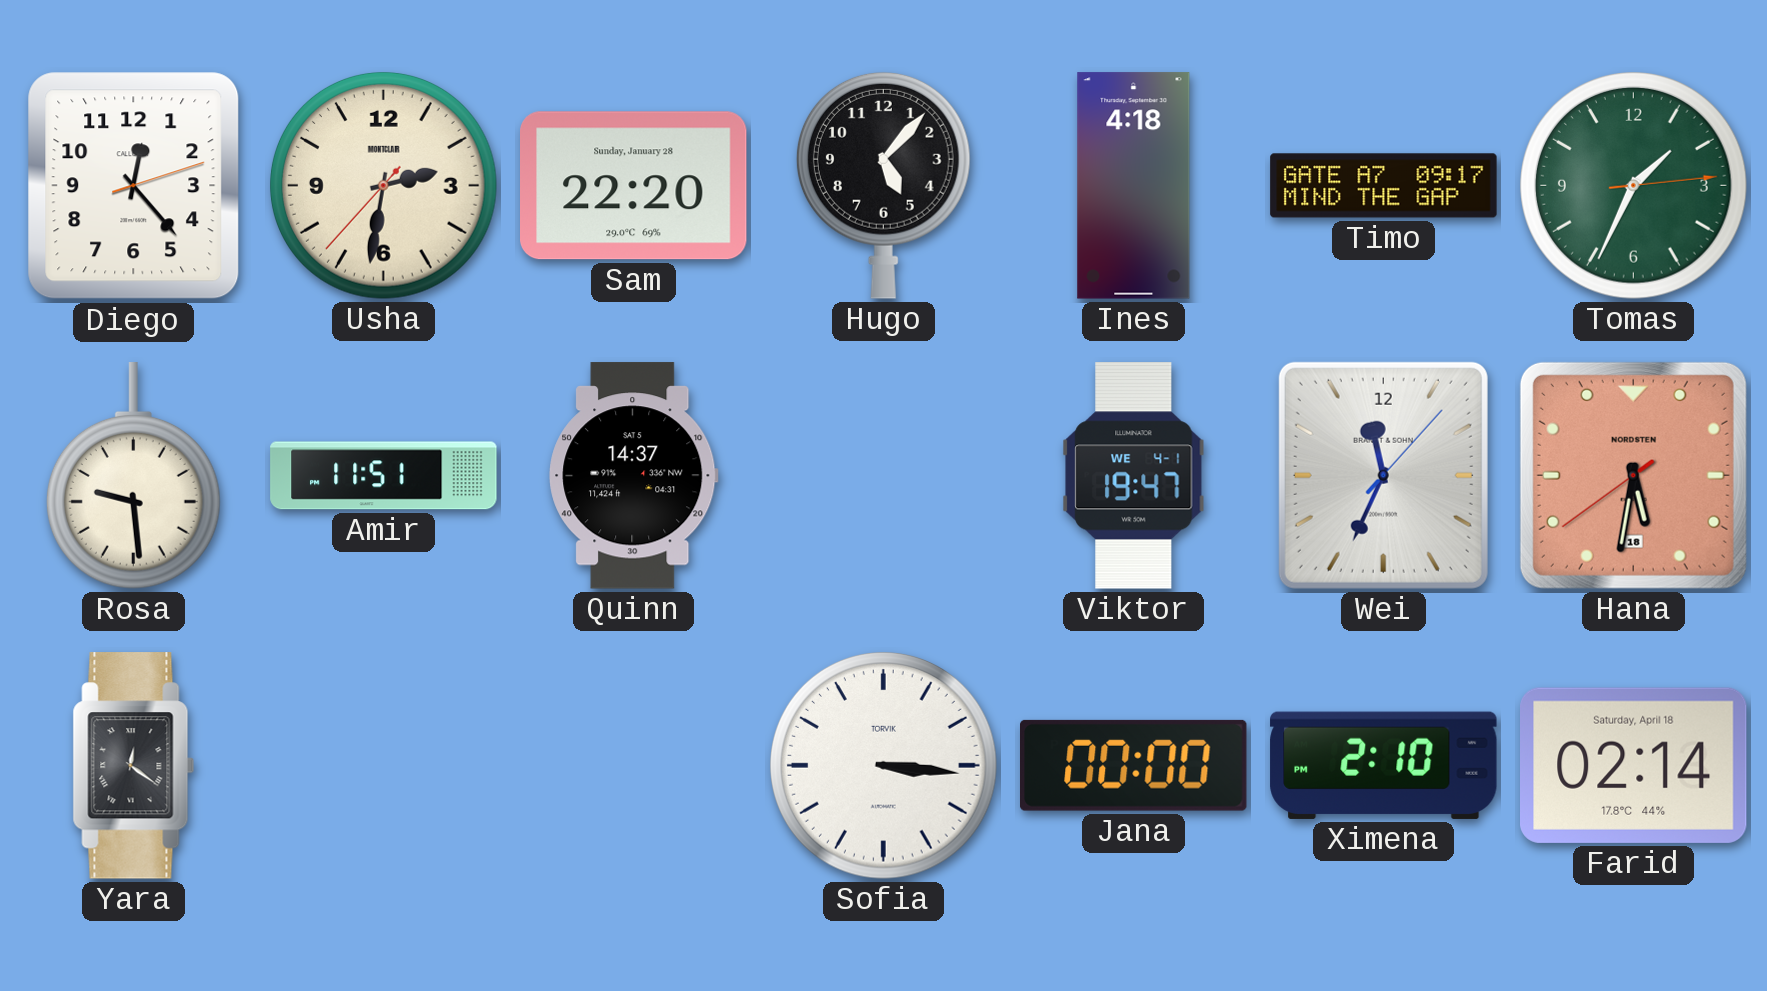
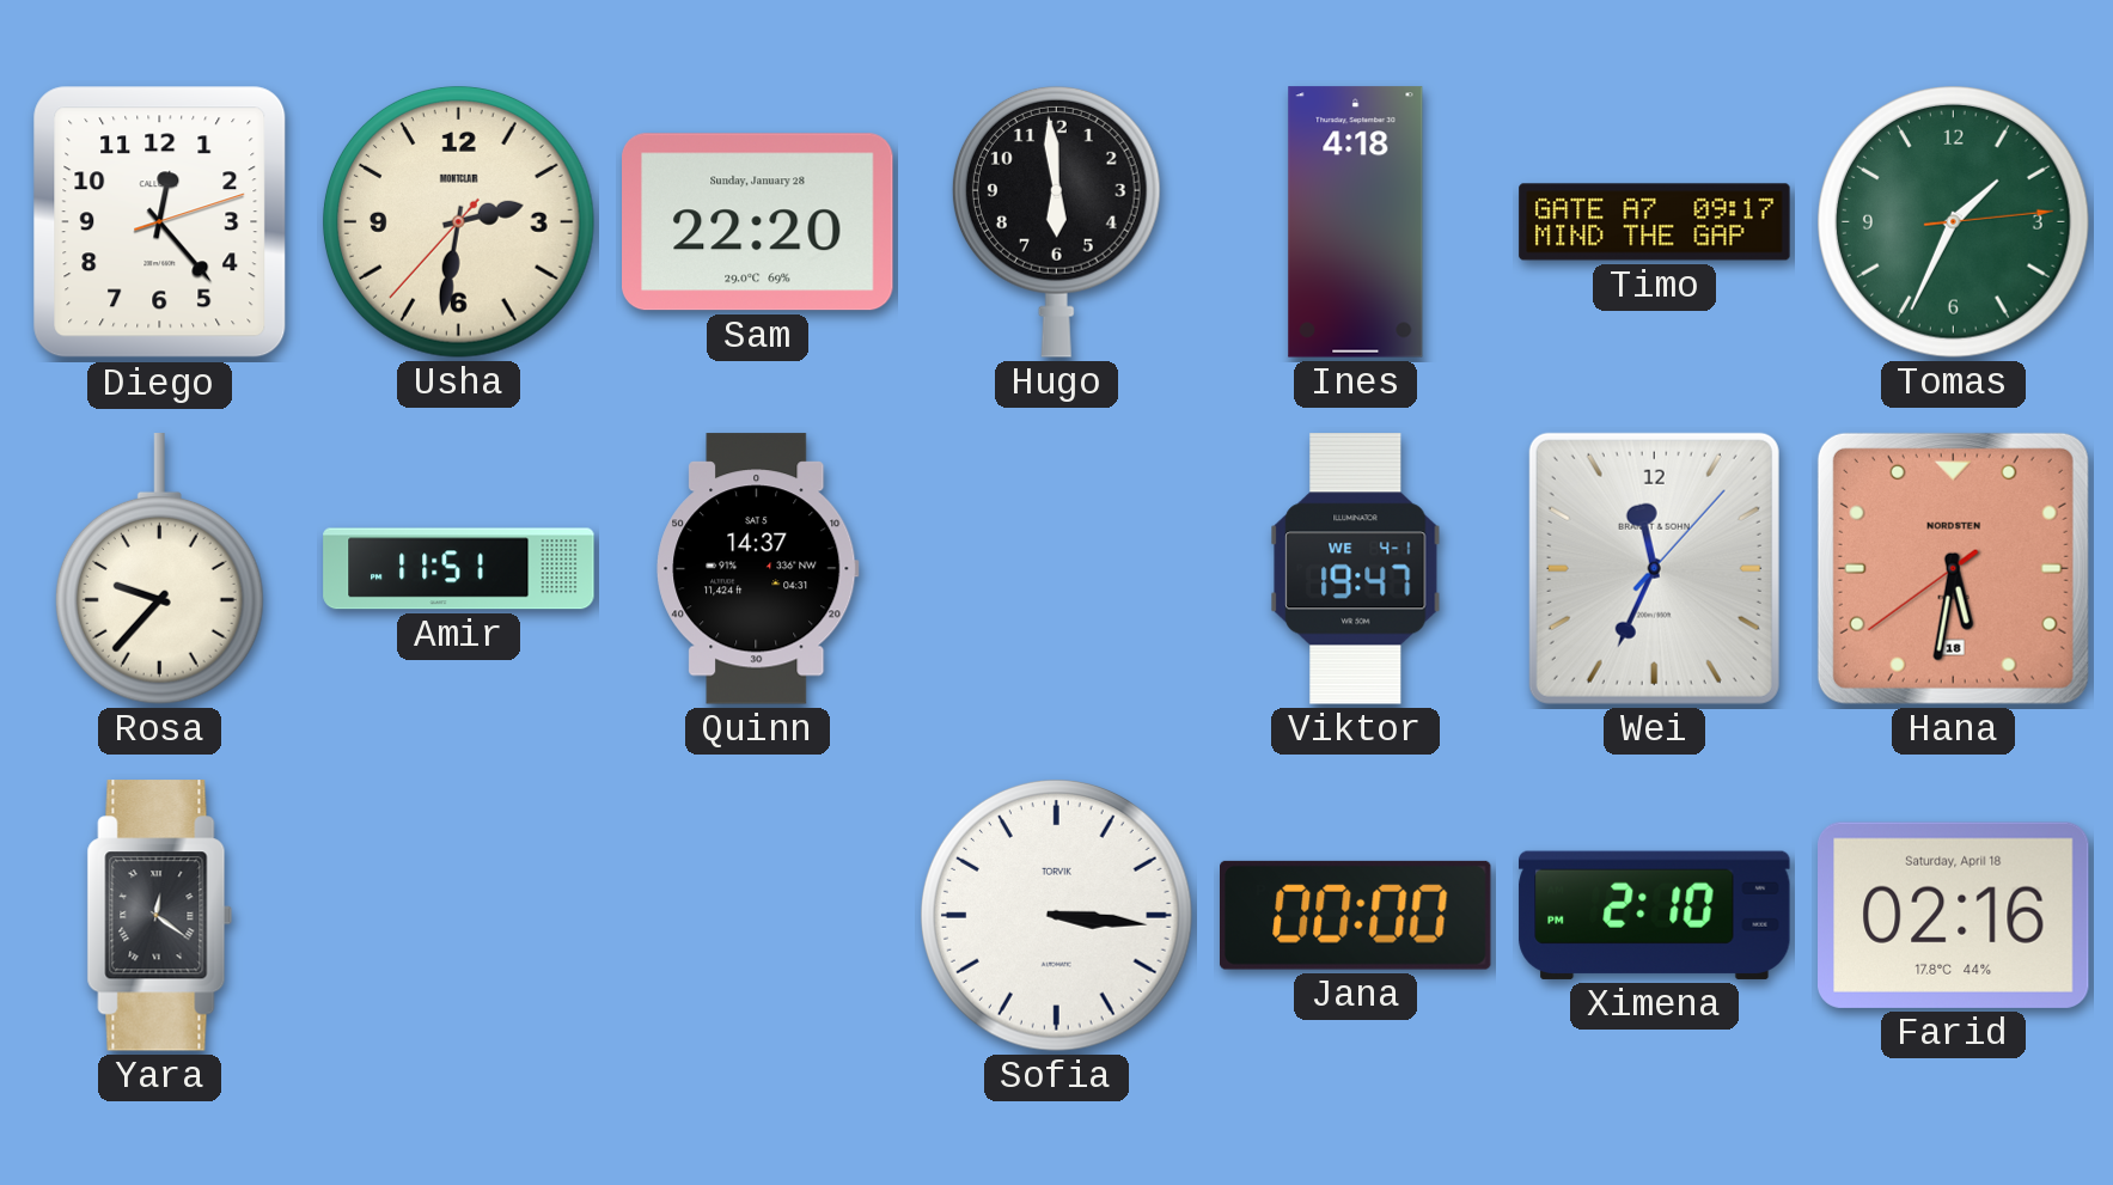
Hugo: 5:07 -> 5:59 (1056, 221)
Rosa: 9:29 -> 9:37 (159, 569)
Farid: 02:14 -> 02:16 (1954, 915)
